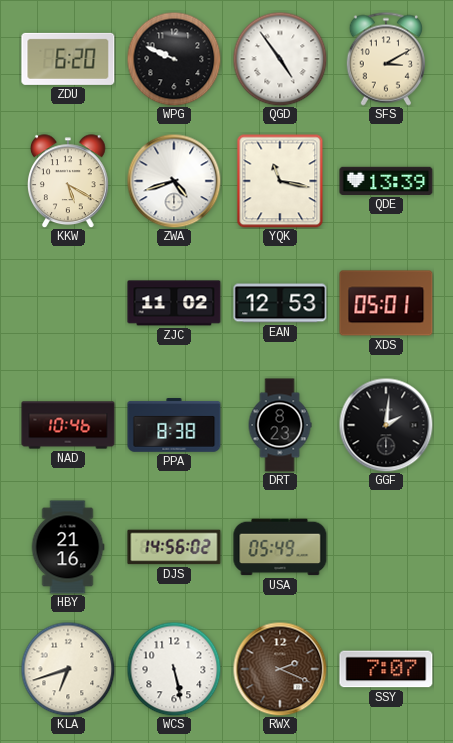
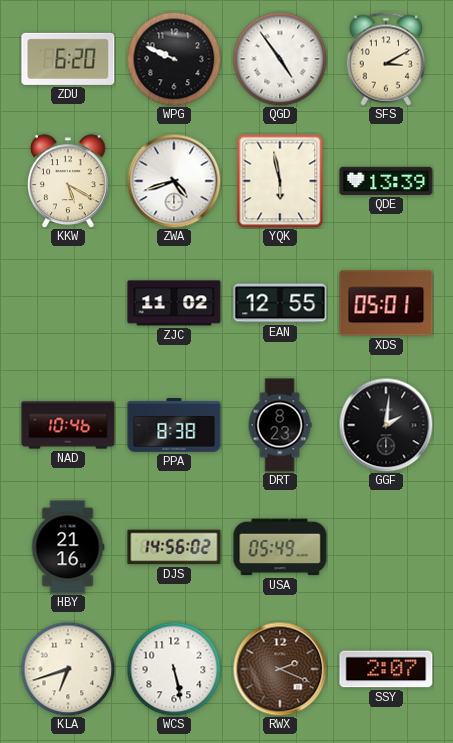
YQK: 11:17 -> 5:58 (280, 181)
EAN: 12:53 -> 12:55 (280, 303)
SSY: 7:07 -> 2:07 (386, 669)
